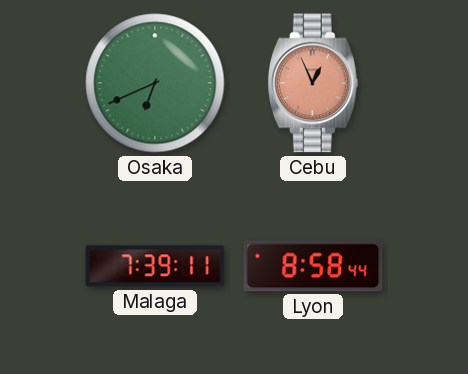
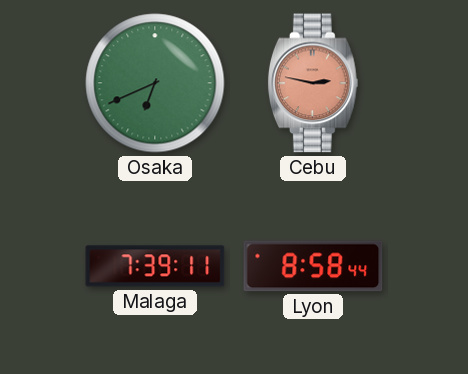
Cebu: 12:56 -> 2:47 (313, 83)
